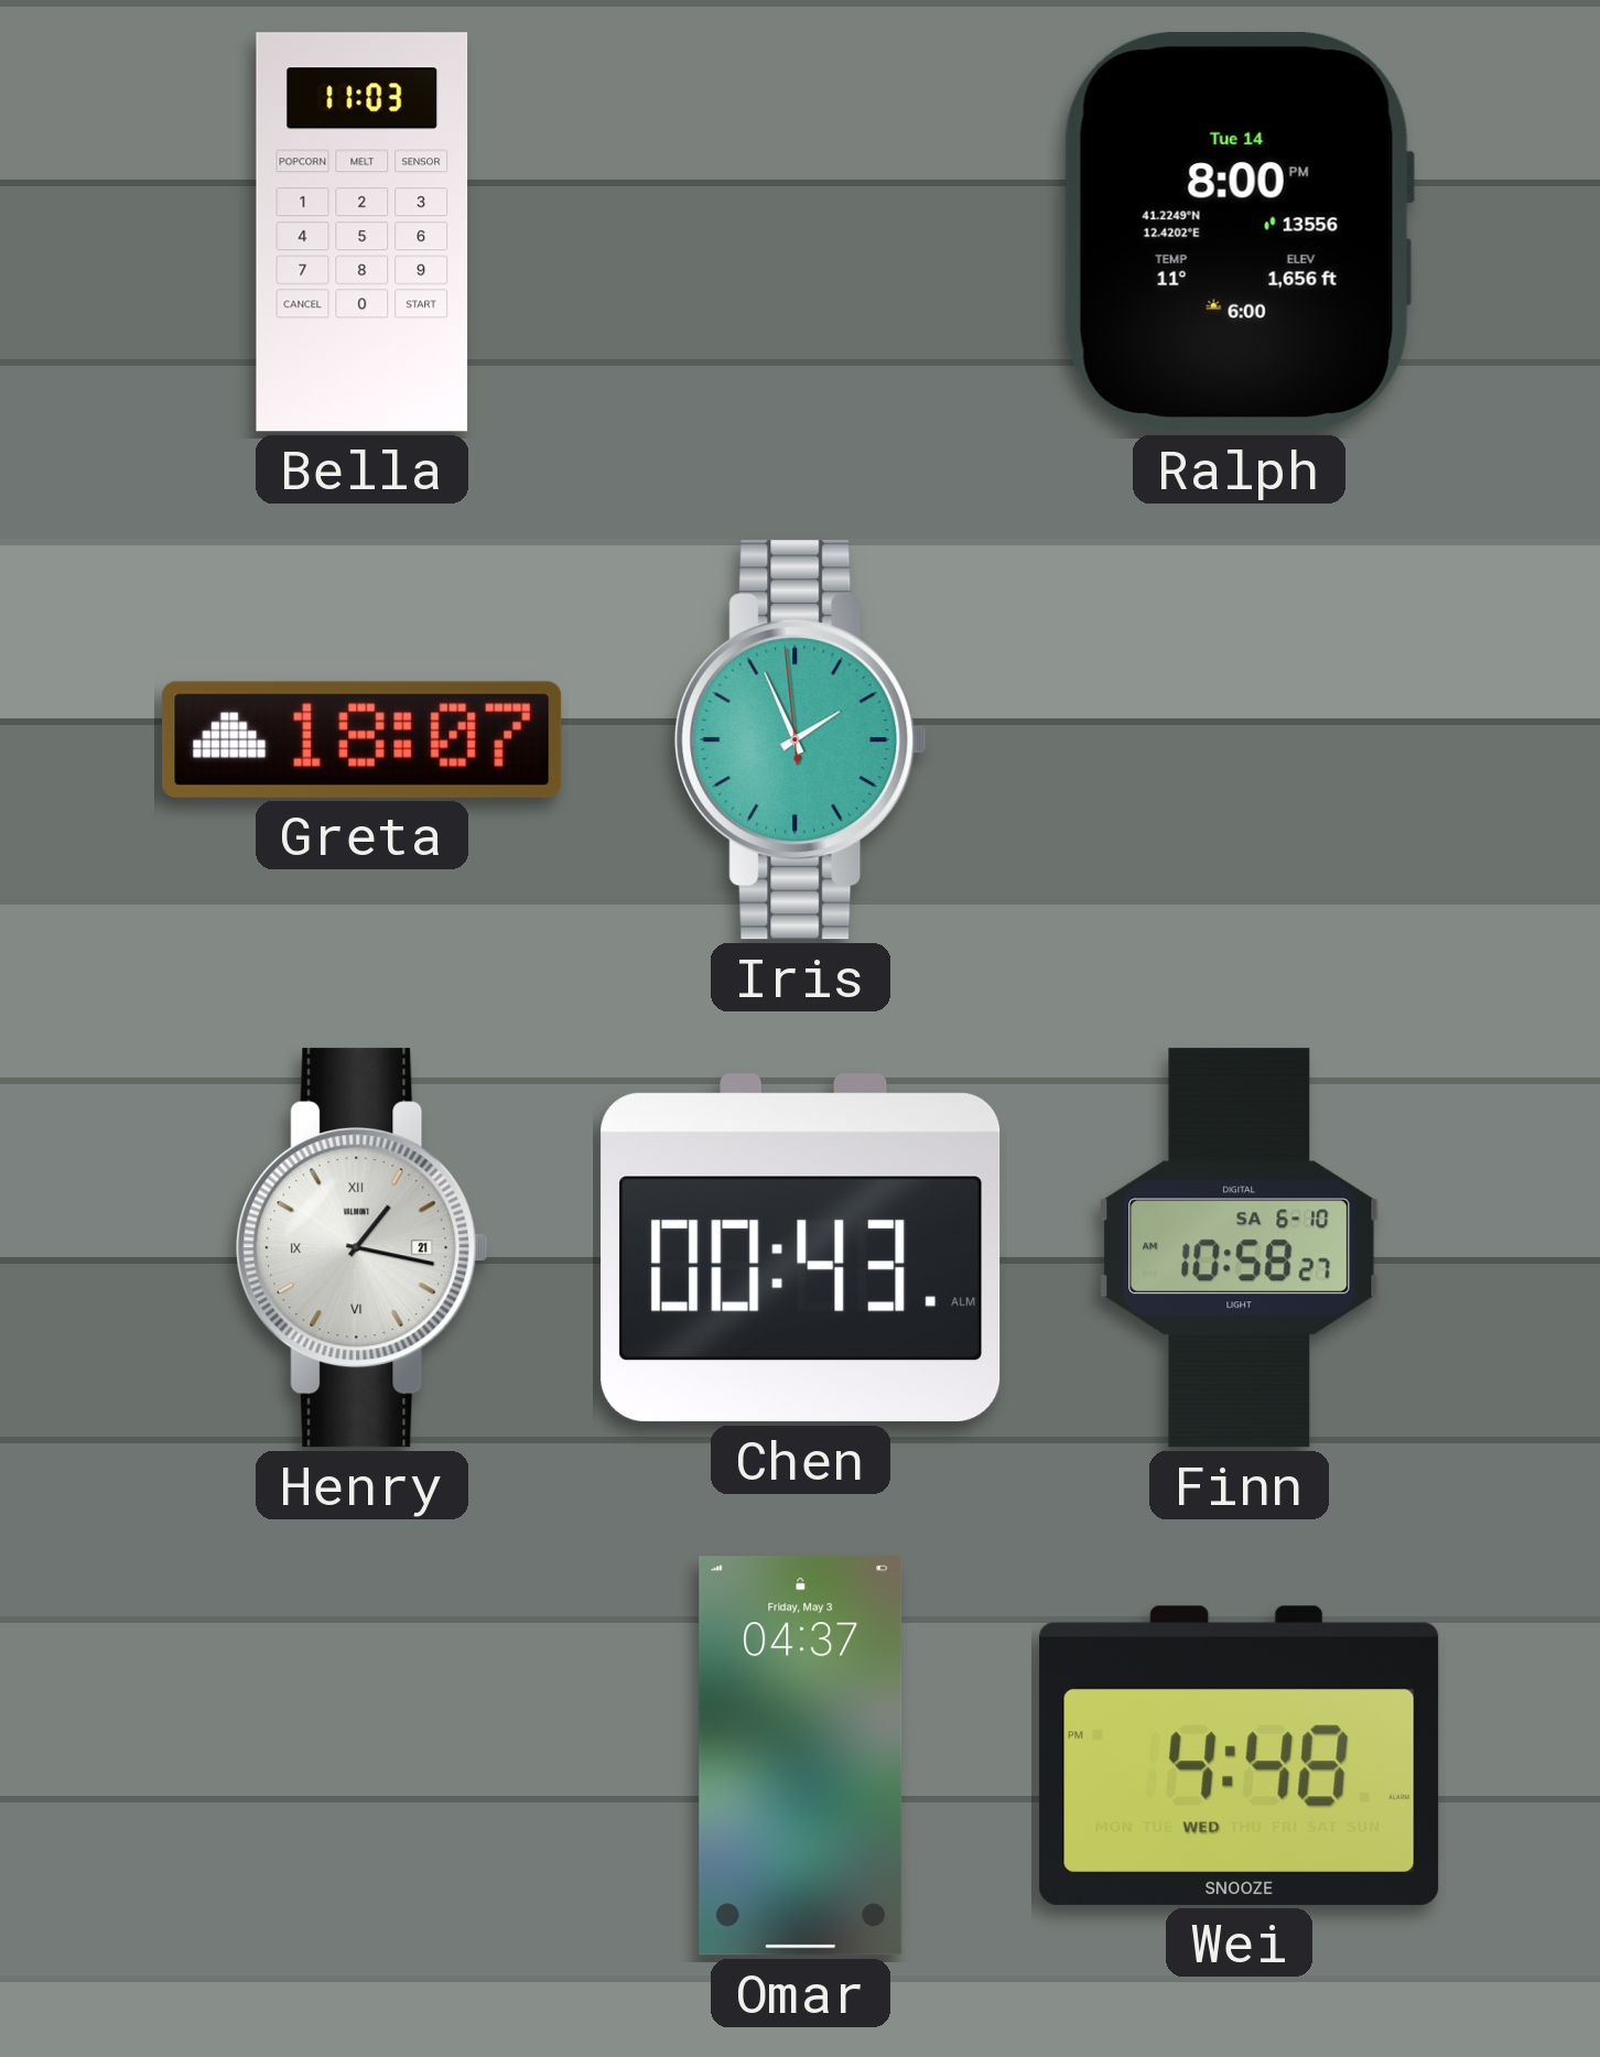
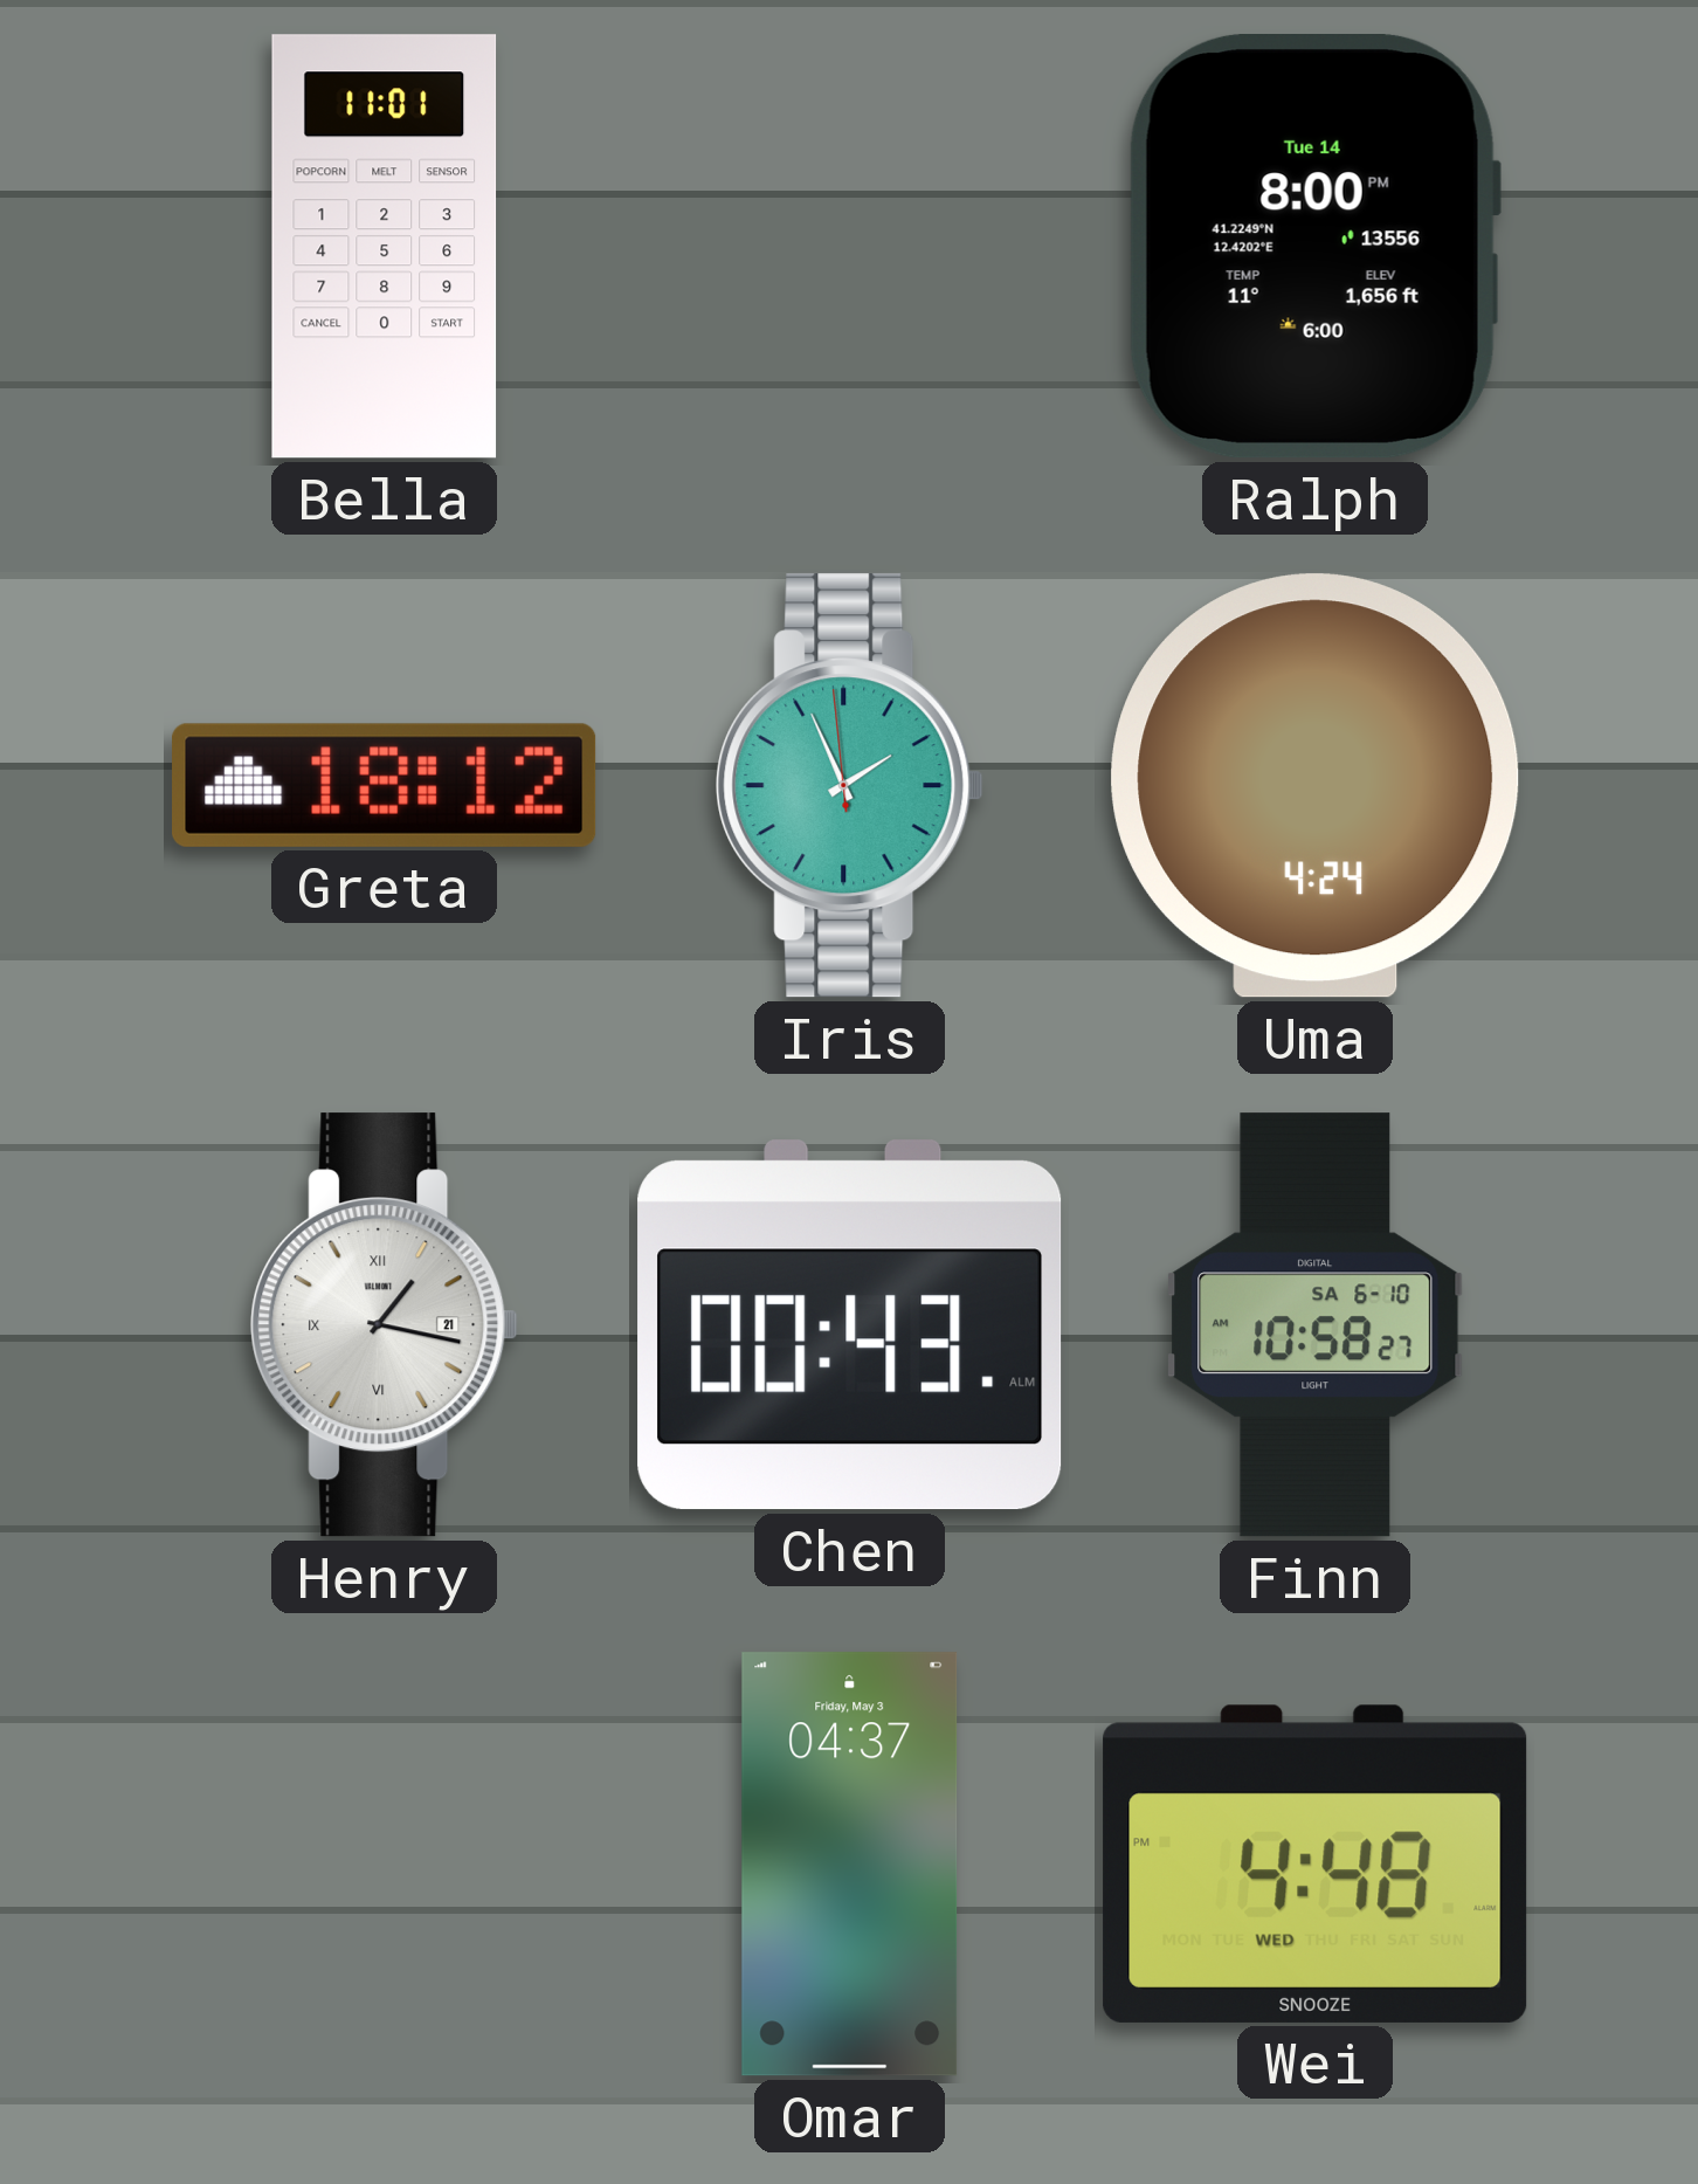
Bella: 11:03 -> 11:01 (385, 247)
Greta: 18:07 -> 18:12 (385, 785)
Uma: none -> 4:24 (1316, 786)
